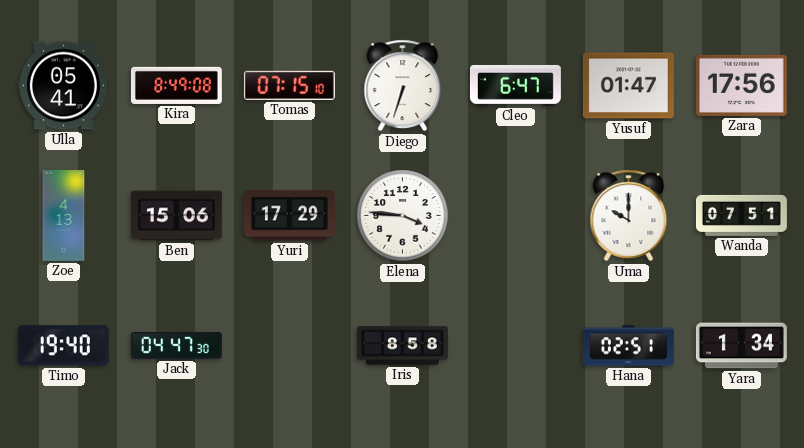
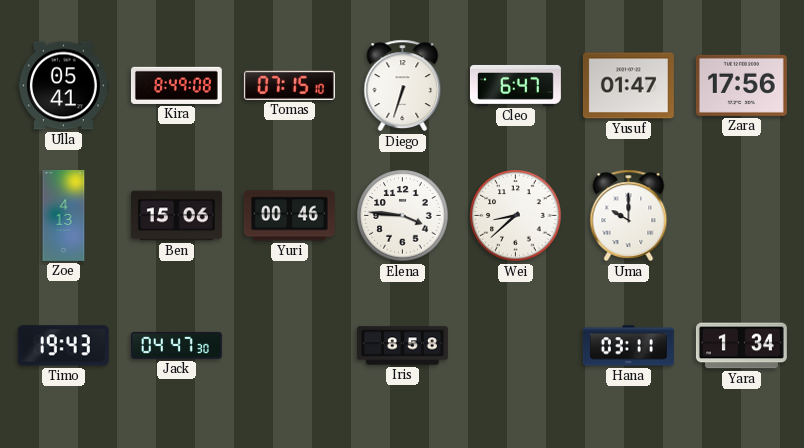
Yuri: 17:29 -> 00:46 (289, 216)
Wei: none -> 8:38 (516, 216)
Wanda: 07:51 -> none (741, 215)
Timo: 19:40 -> 19:43 (63, 346)
Hana: 02:51 -> 03:11 (628, 346)
